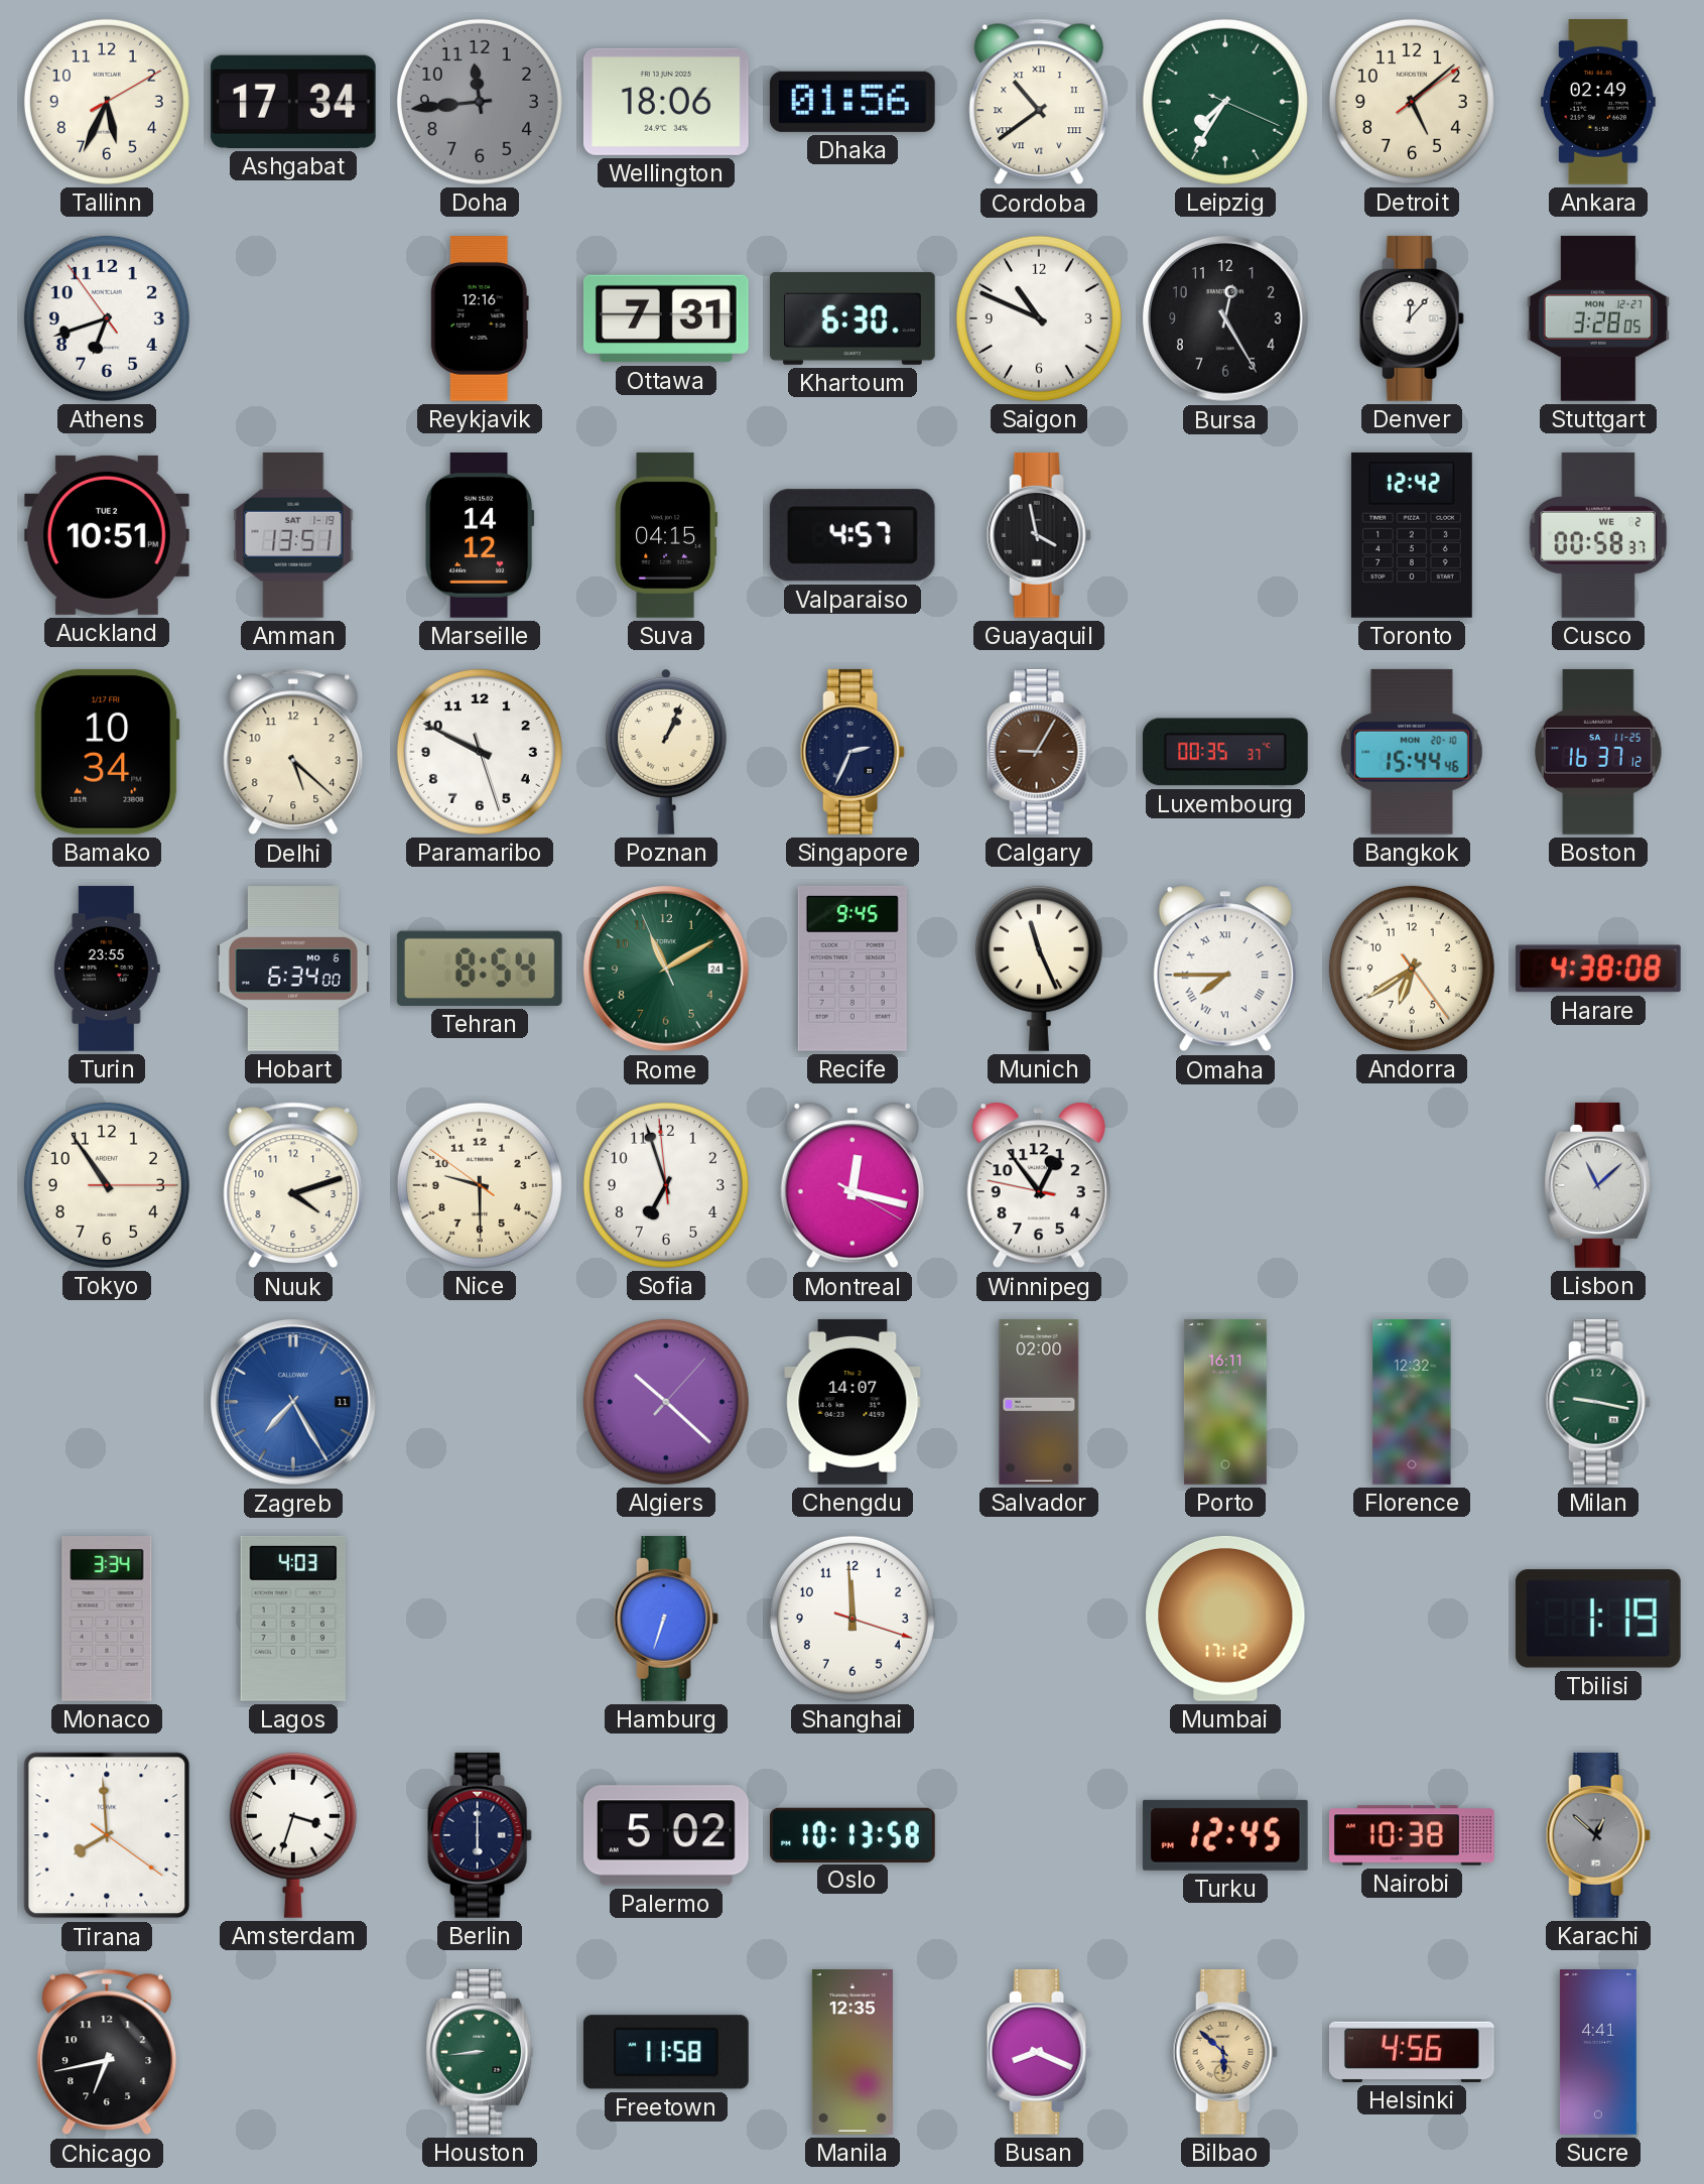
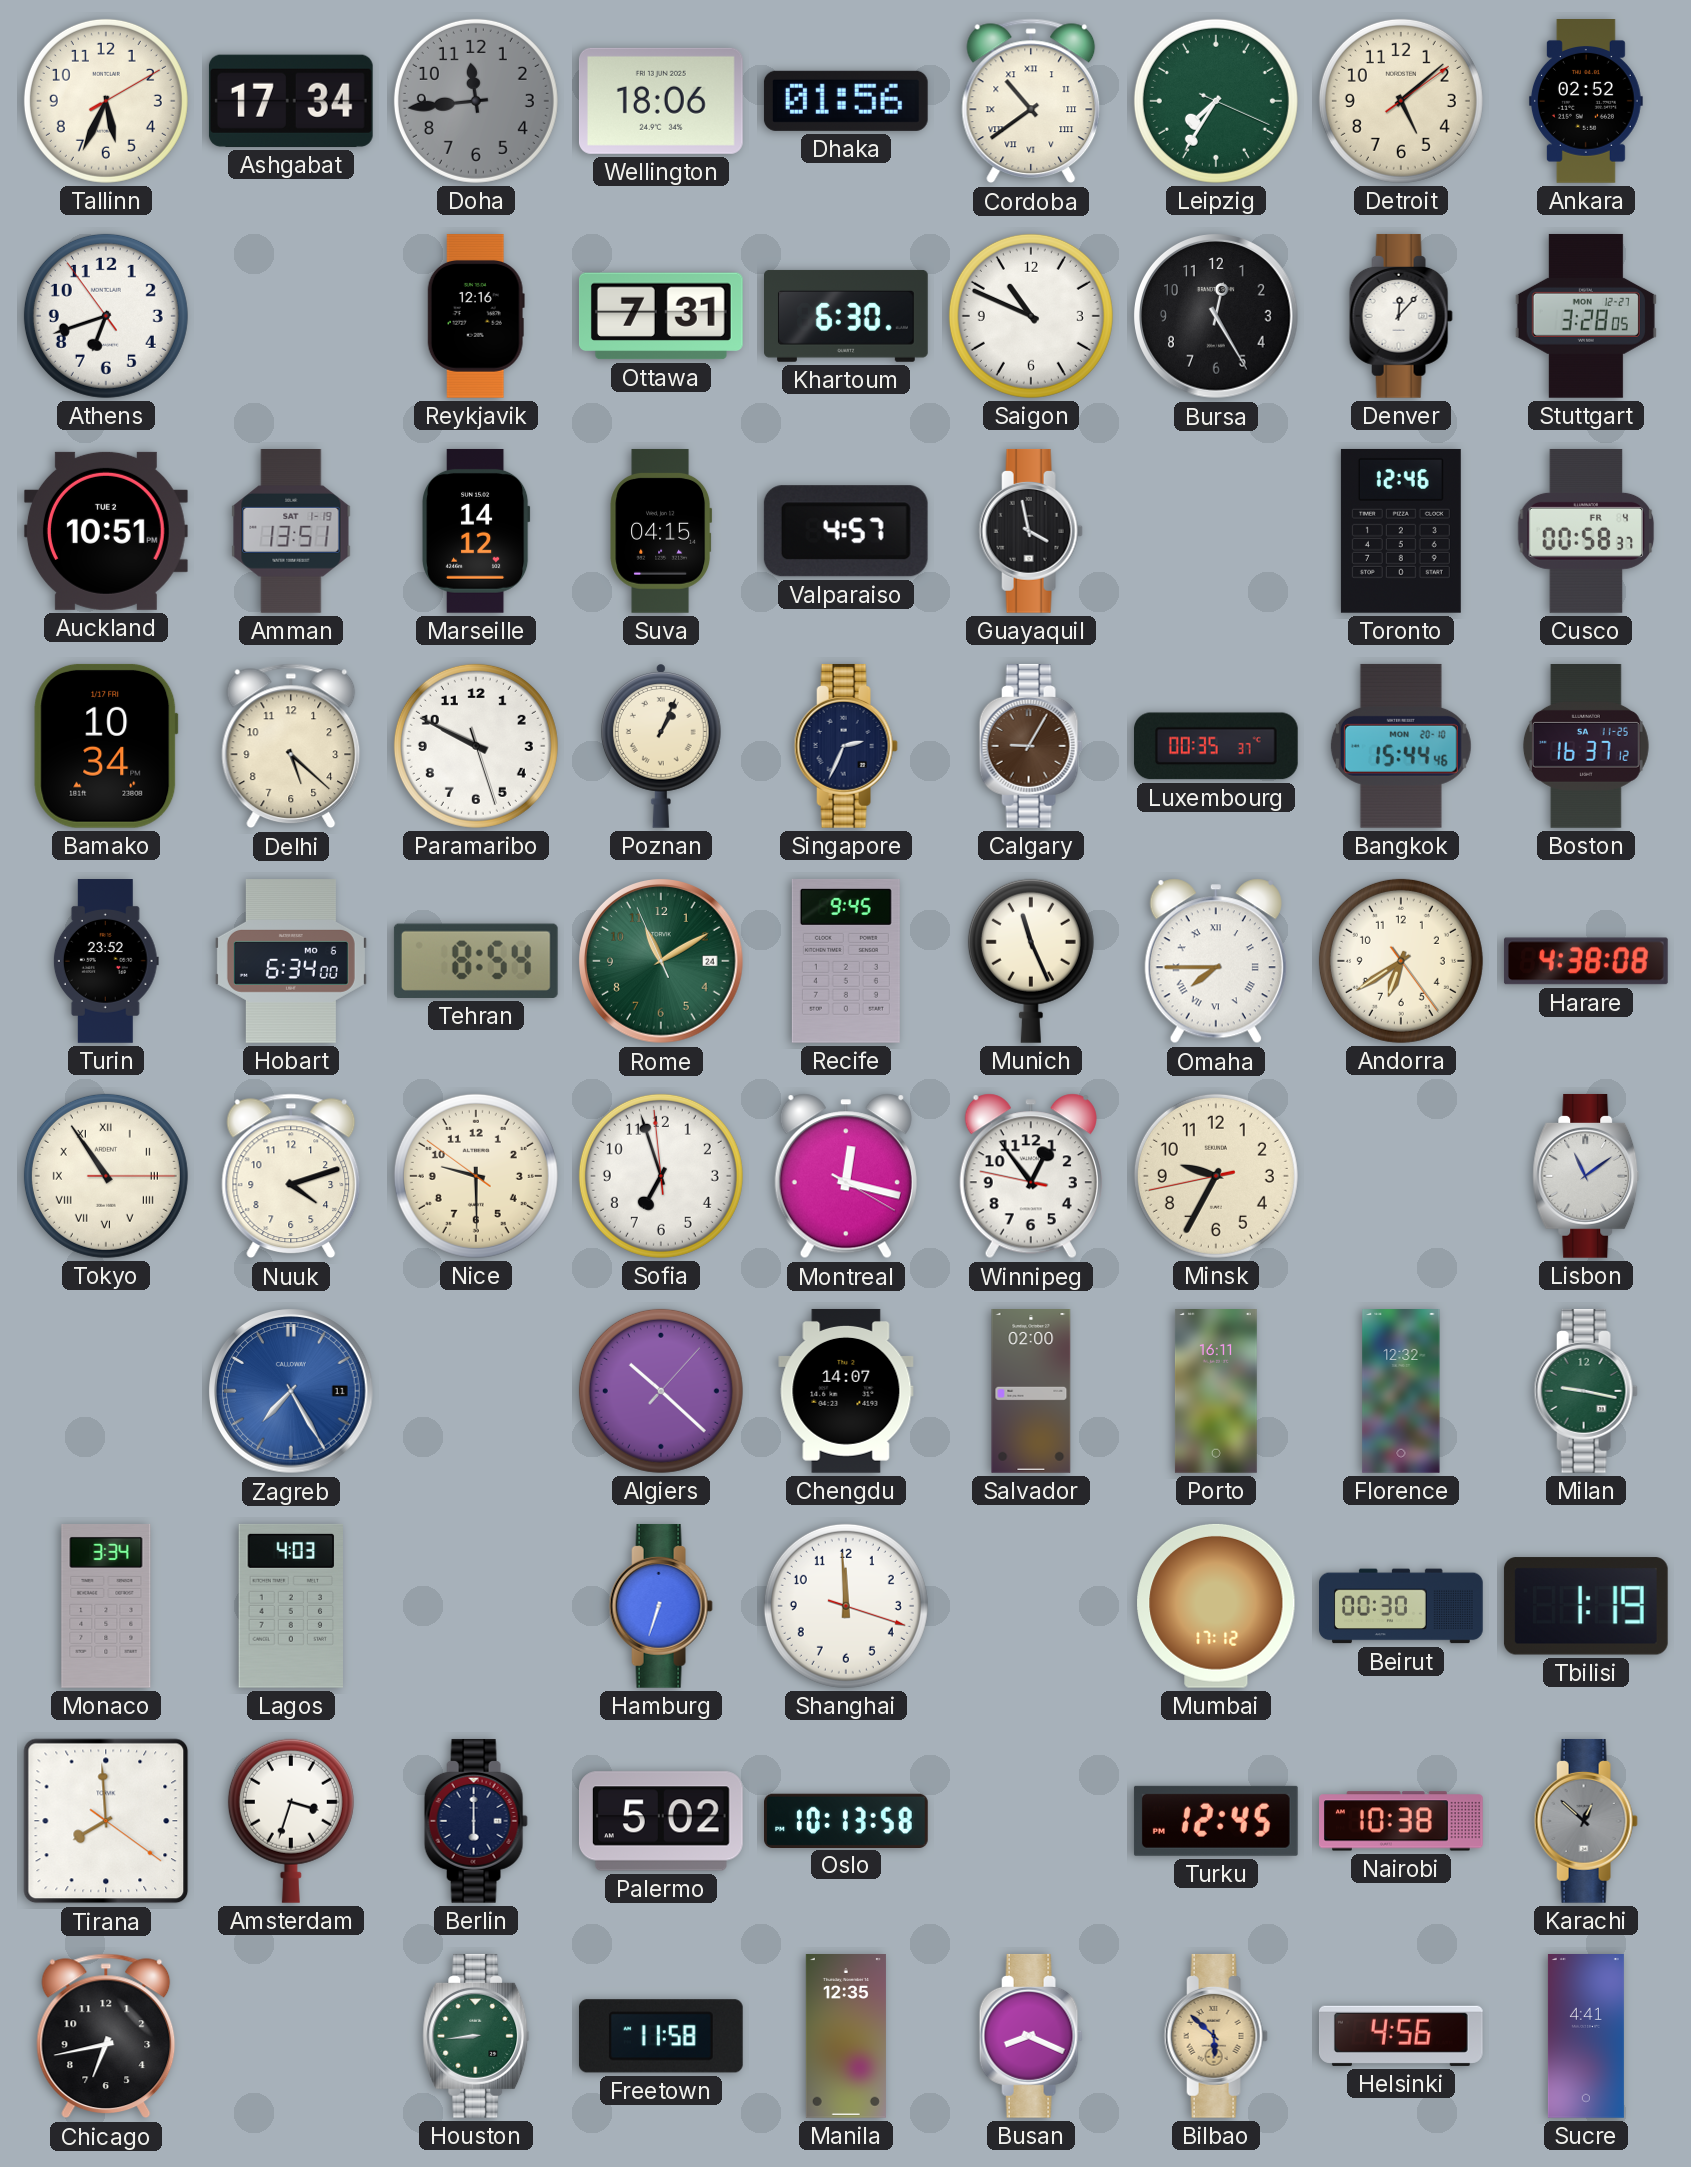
Ankara: 02:49 -> 02:52 (1586, 102)
Toronto: 12:42 -> 12:46 (1401, 531)
Cusco date: WE 2 -> FR 4 (1586, 531)
Turin: 23:55 -> 23:52 (106, 961)
Tokyo numerals: Arabic -> Roman (106, 1176)
Minsk: none -> 9:34 (1216, 1176)
Lisbon: 11:08 -> 11:09 (1586, 1176)
Beirut: none -> 00:30 (1402, 1606)
